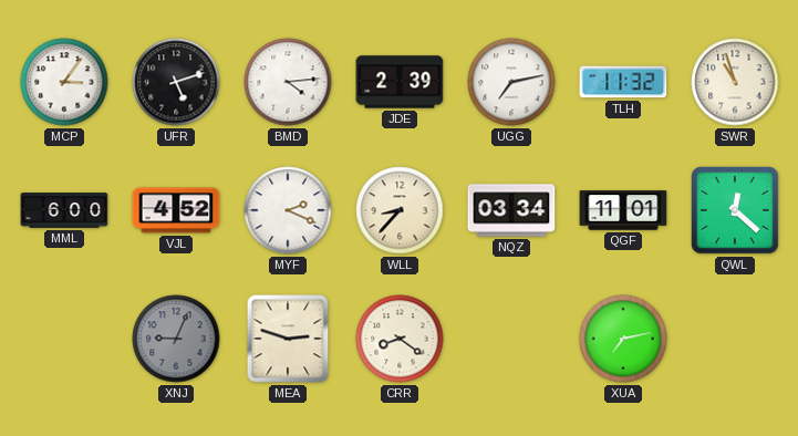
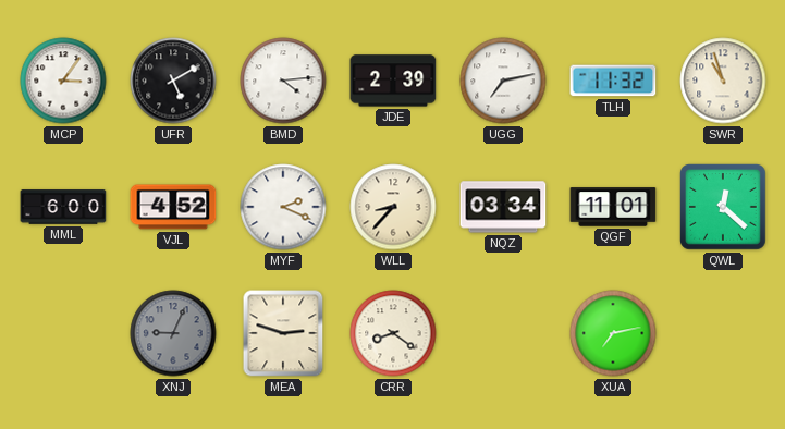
UFR: 5:12 -> 5:10 (173, 81)
